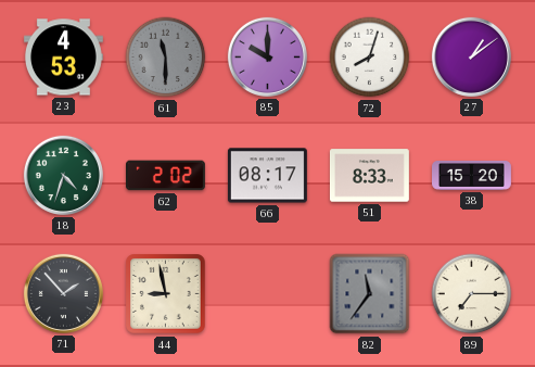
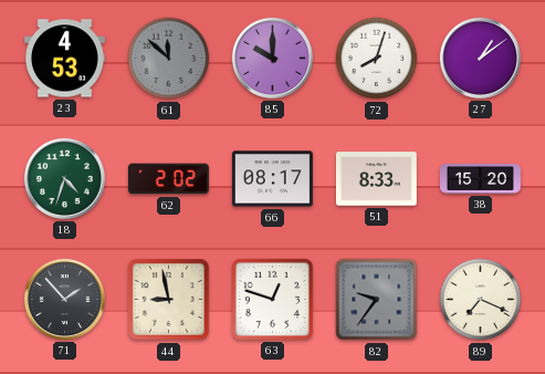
61: 11:30 -> 11:52 (169, 59)
63: none -> 12:48 (272, 299)
82: 11:36 -> 9:36 (377, 300)
89: 7:15 -> 7:19 (481, 300)
